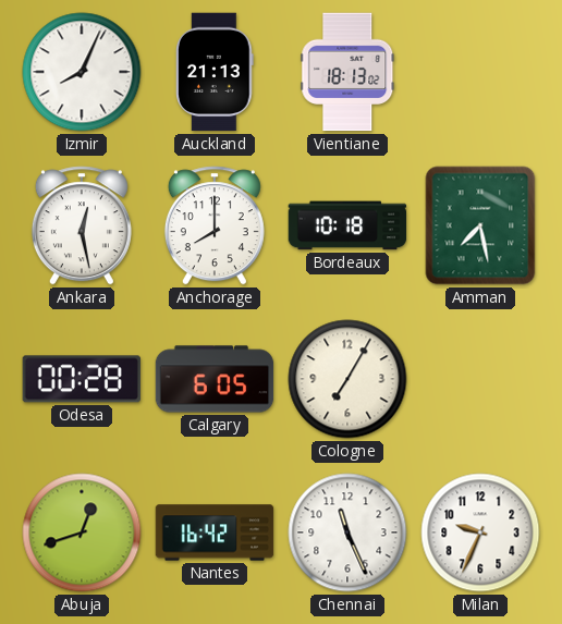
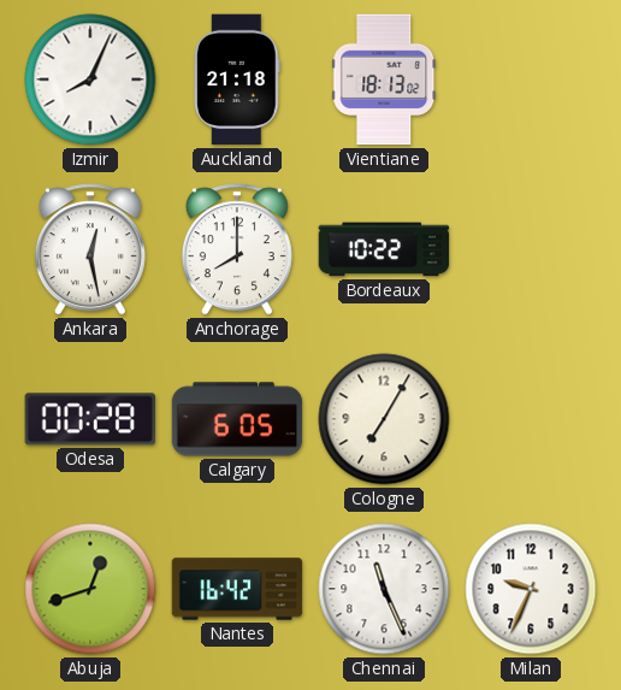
Auckland: 21:13 -> 21:18 (237, 79)
Bordeaux: 10:18 -> 10:22 (384, 249)
Amman: 7:28 -> none (480, 225)
